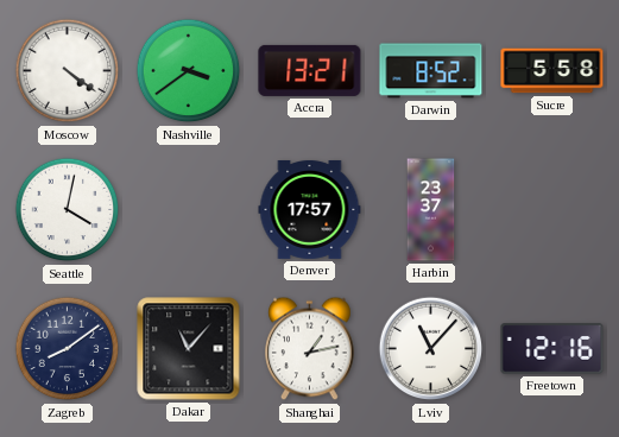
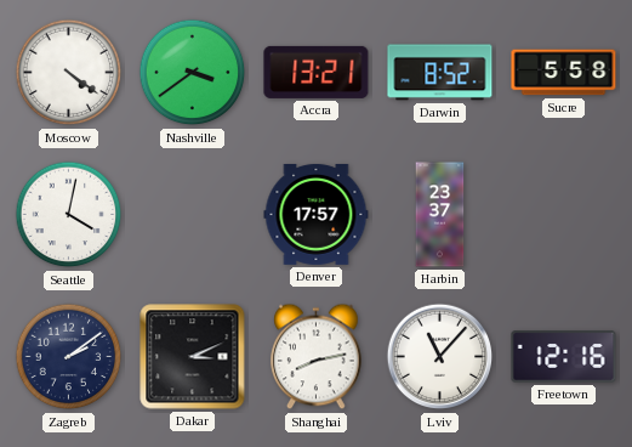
Zagreb: 8:09 -> 2:09 (69, 357)
Dakar: 11:07 -> 3:11 (193, 357)
Shanghai: 1:13 -> 8:13 (317, 357)
